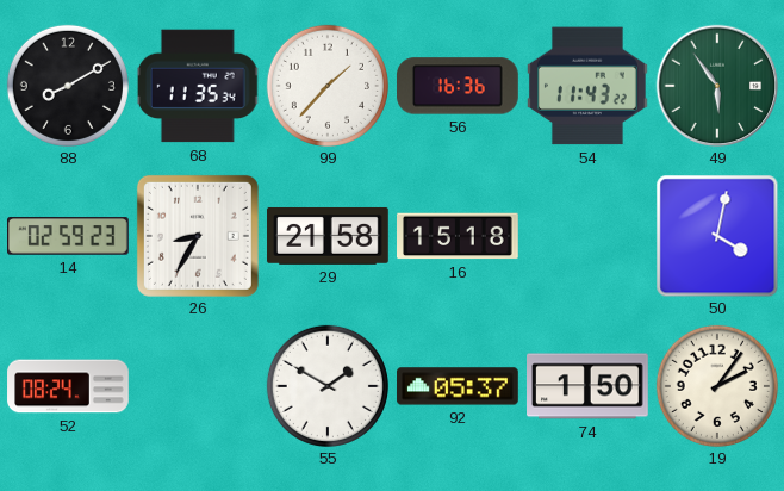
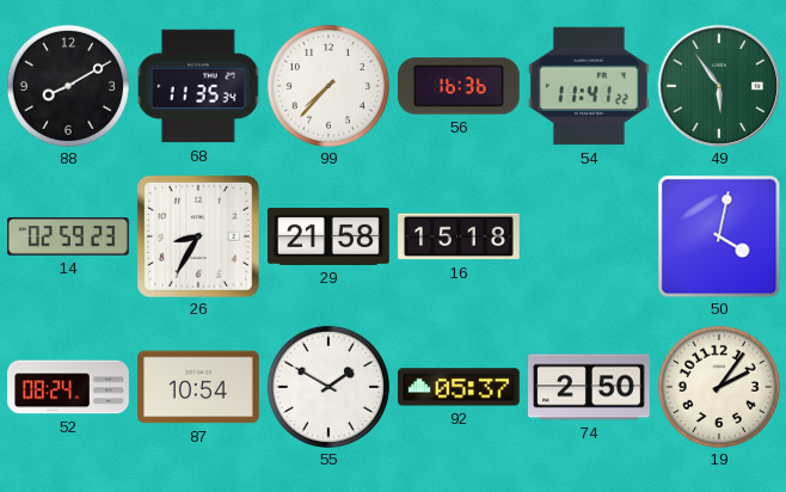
99: 1:37 -> 7:37 (328, 86)
54: 11:43 -> 11:41 (589, 86)
87: none -> 10:54 (199, 387)
74: 1:50 -> 2:50 (590, 387)
